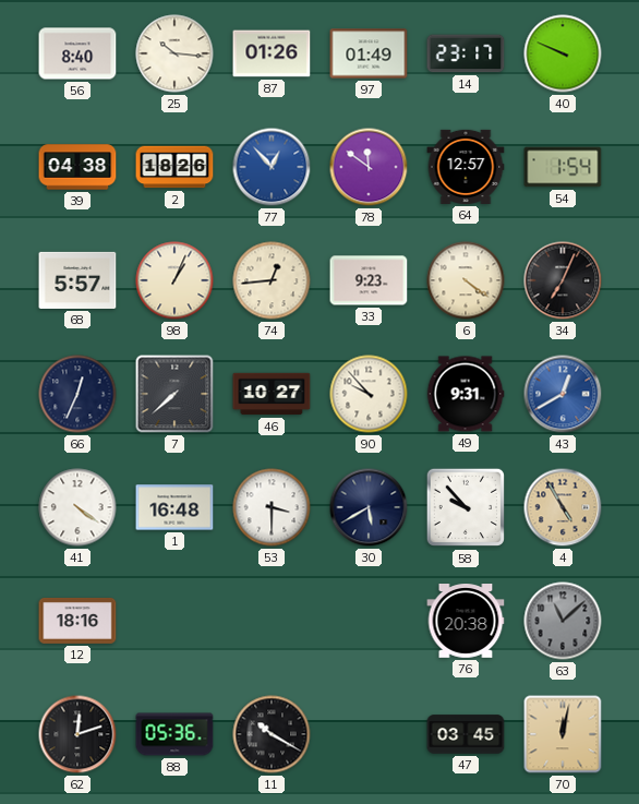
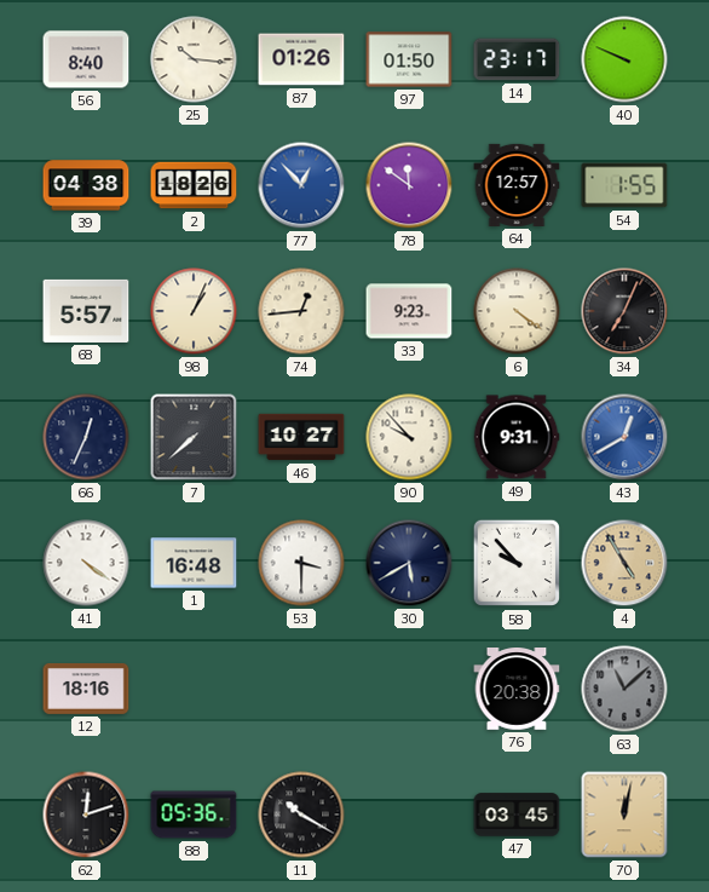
97: 01:49 -> 01:50 (409, 59)
54: 1:54 -> 1:55 (624, 185)
